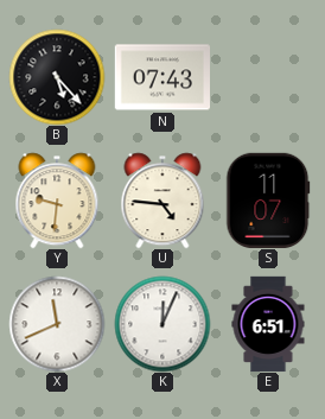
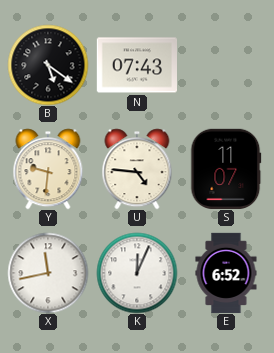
B: 5:23 -> 5:21 (48, 65)
X: 11:41 -> 11:43 (48, 273)
E: 6:51 -> 6:52 (226, 273)
